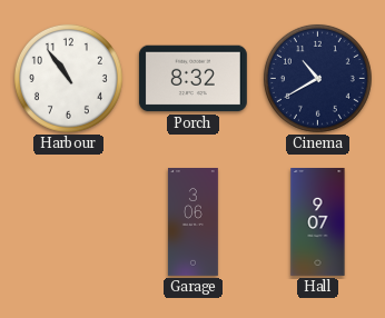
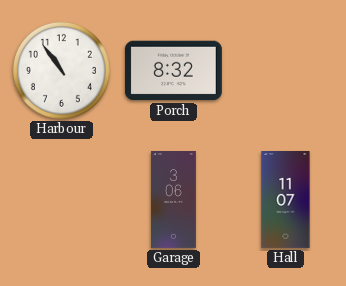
Cinema: 10:40 -> none (317, 78)
Hall: 9:07 -> 11:07 (286, 200)
